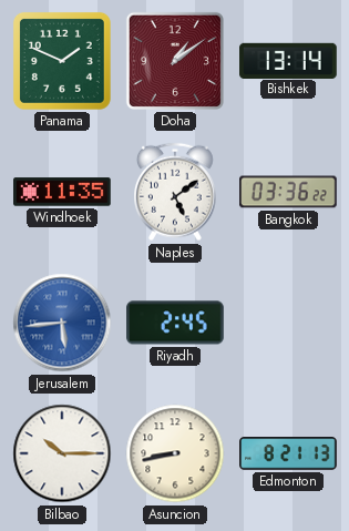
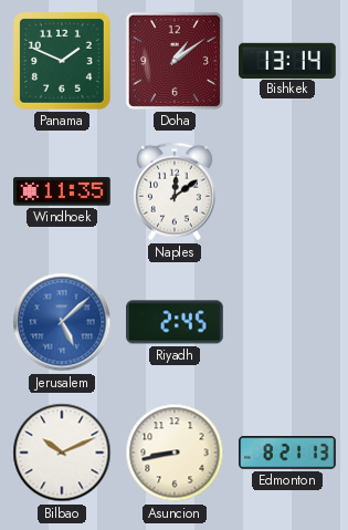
Naples: 5:09 -> 12:09 (175, 191)
Bangkok: 03:36 -> none (288, 192)
Jerusalem: 5:44 -> 5:08 (62, 322)
Bilbao: 10:15 -> 10:11 (62, 453)
